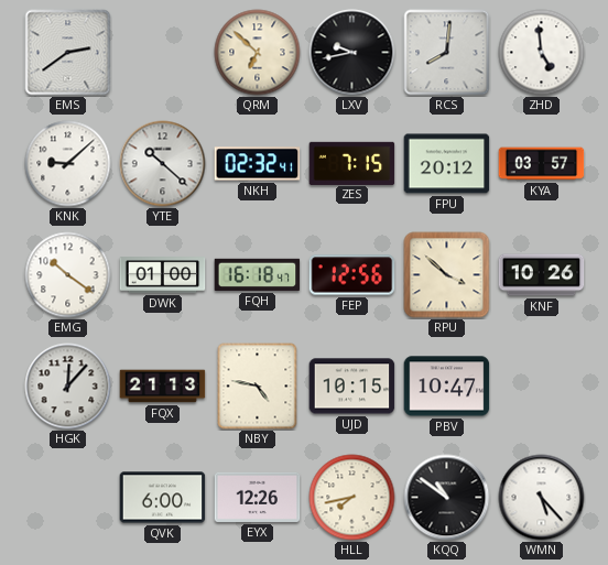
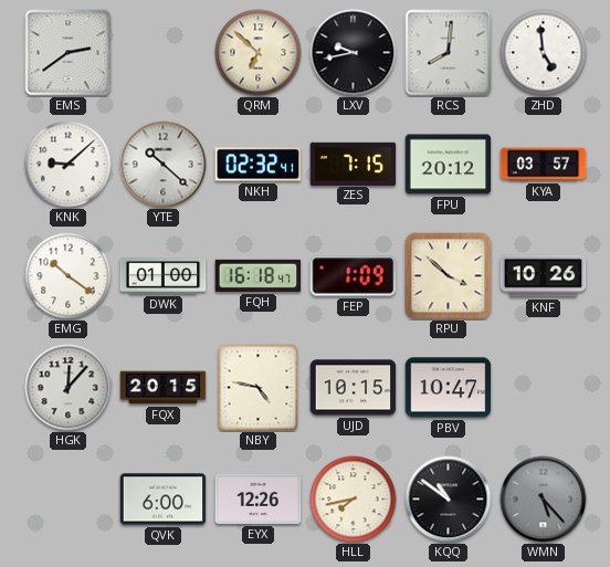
FEP: 12:56 -> 1:09 (354, 276)
FQX: 21:13 -> 20:15 (164, 388)
WMN dial: white -> grey (544, 500)
